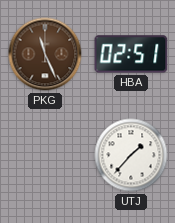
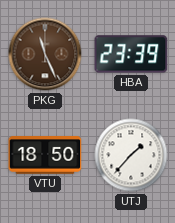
HBA: 02:51 -> 23:39 (131, 54)
VTU: none -> 18:50 (45, 156)
